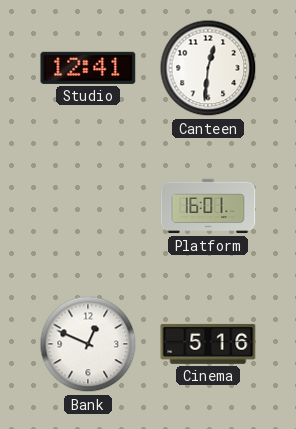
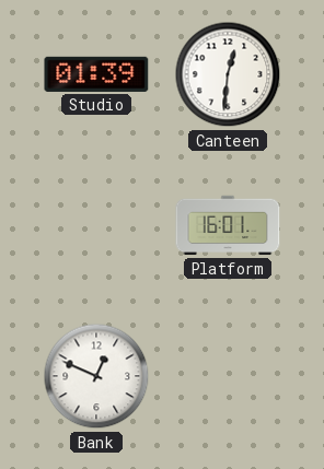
Studio: 12:41 -> 01:39 (96, 74)
Cinema: 5:16 -> none (208, 344)
